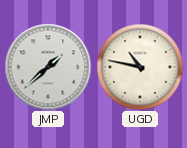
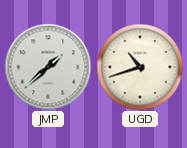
UGD: 10:47 -> 10:42 (140, 67)
